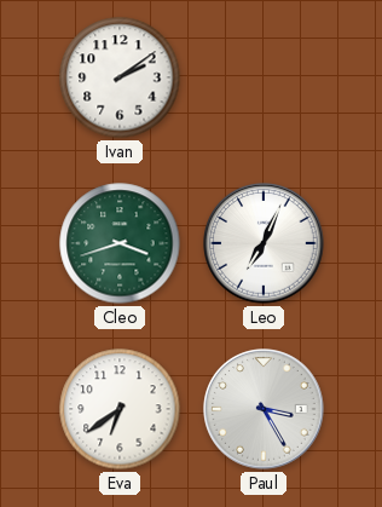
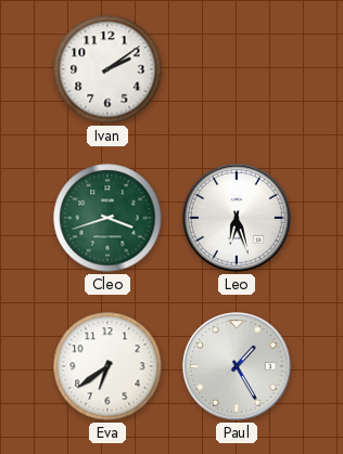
Leo: 7:04 -> 6:27 (237, 218)
Paul: 3:25 -> 1:25 (237, 366)
